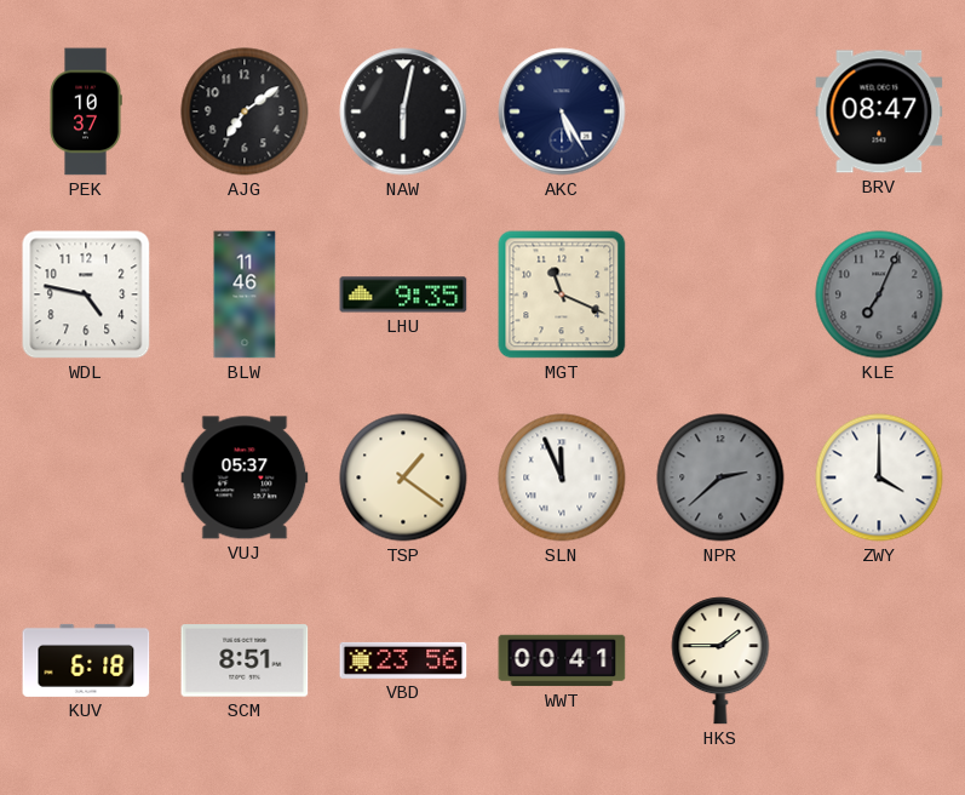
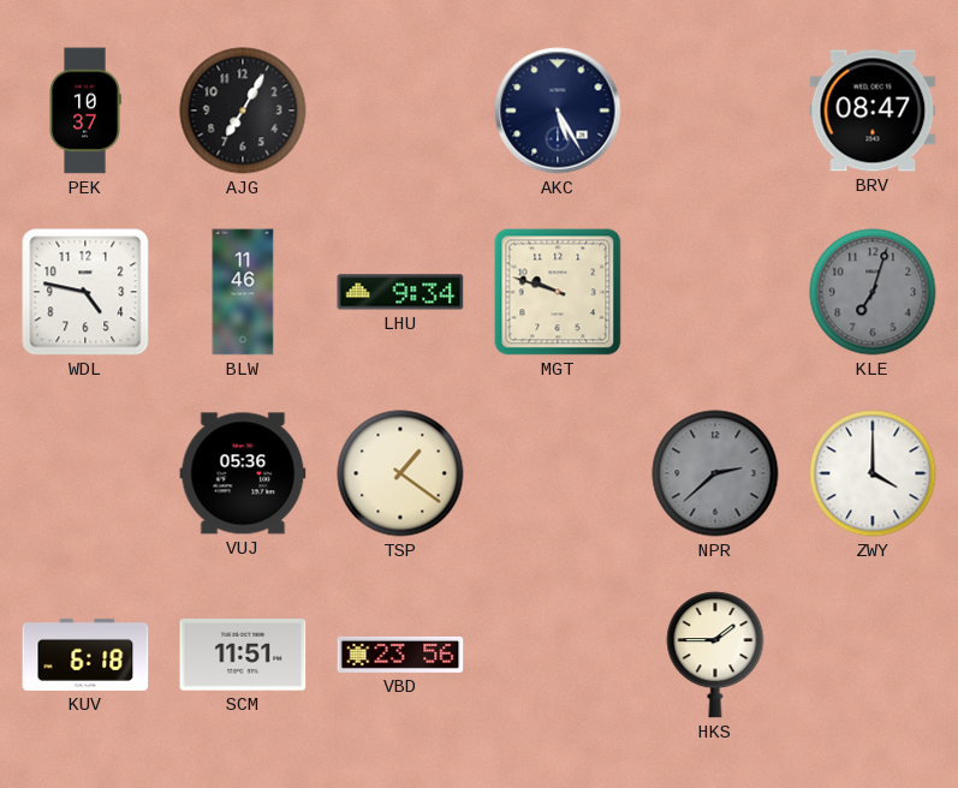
AJG: 7:09 -> 7:05 (243, 111)
NAW: 6:02 -> none (403, 111)
LHU: 9:35 -> 9:34 (400, 292)
MGT: 11:19 -> 9:48 (558, 292)
KLE: 7:04 -> 7:03 (873, 292)
VUJ: 05:37 -> 05:36 (243, 473)
SLN: 11:56 -> none (562, 477)
SCM: 8:51 -> 11:51 (243, 655)
WWT: 00:41 -> none (562, 660)
